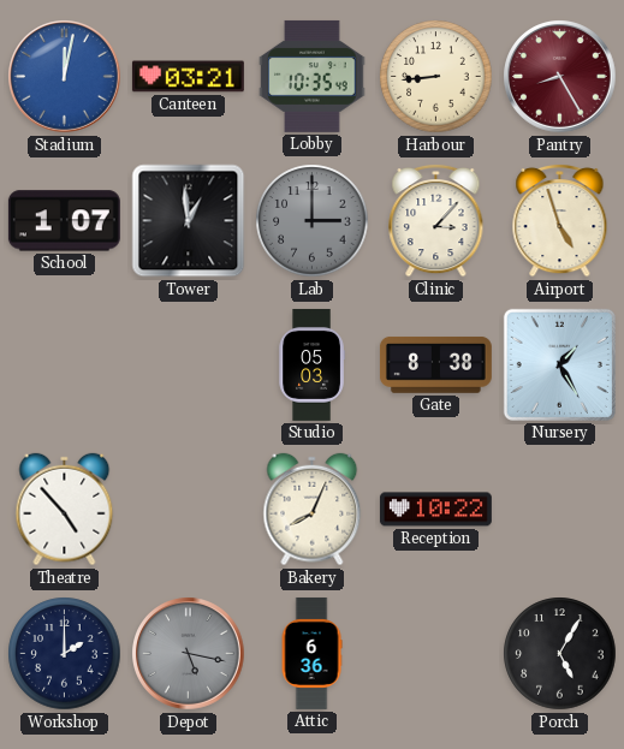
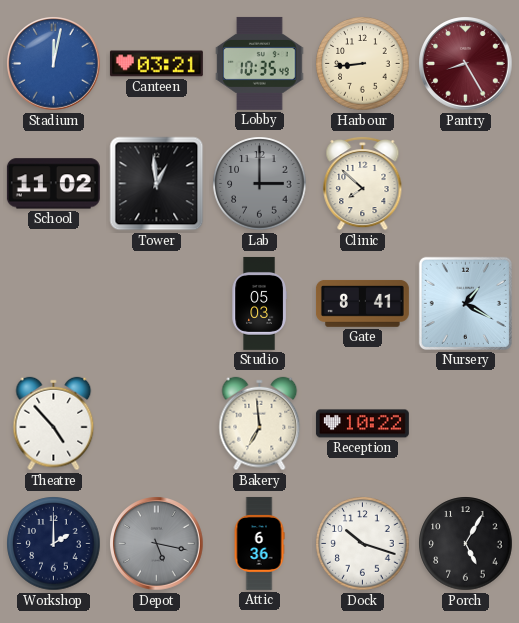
School: 1:07 -> 11:02 (53, 184)
Clinic: 3:07 -> 7:52 (363, 183)
Airport: 4:57 -> none (560, 220)
Gate: 8:38 -> 8:41 (362, 303)
Nursery: 1:25 -> 1:20 (465, 303)
Bakery: 8:04 -> 6:59 (260, 424)
Dock: none -> 10:18 (363, 544)
